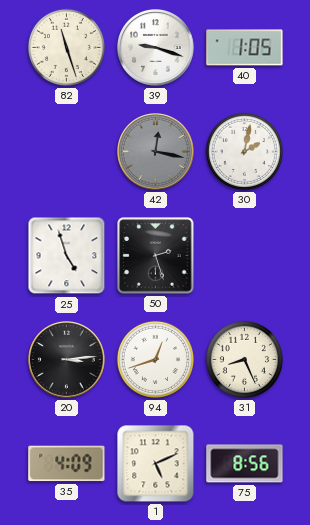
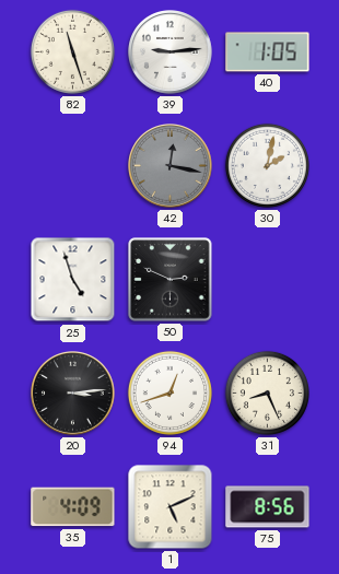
39: 9:18 -> 9:14 (171, 52)
50: 2:27 -> 2:49 (171, 280)
